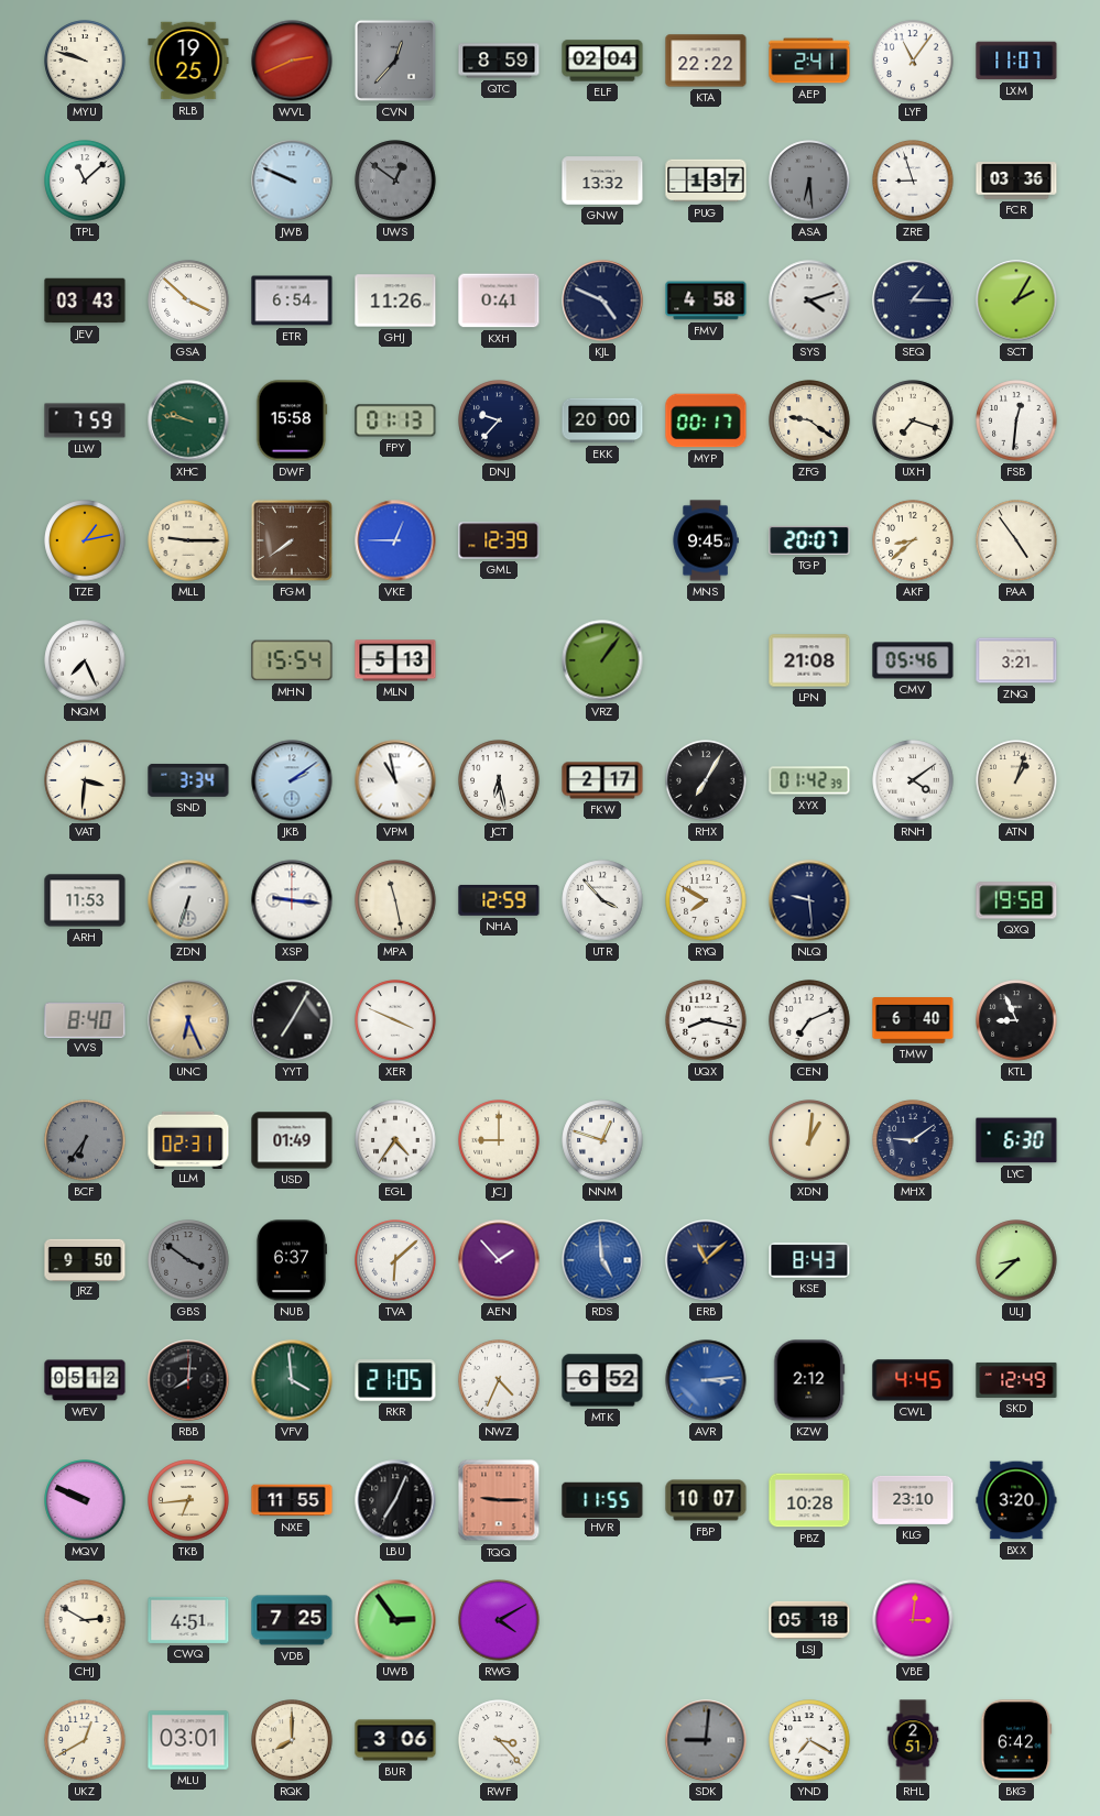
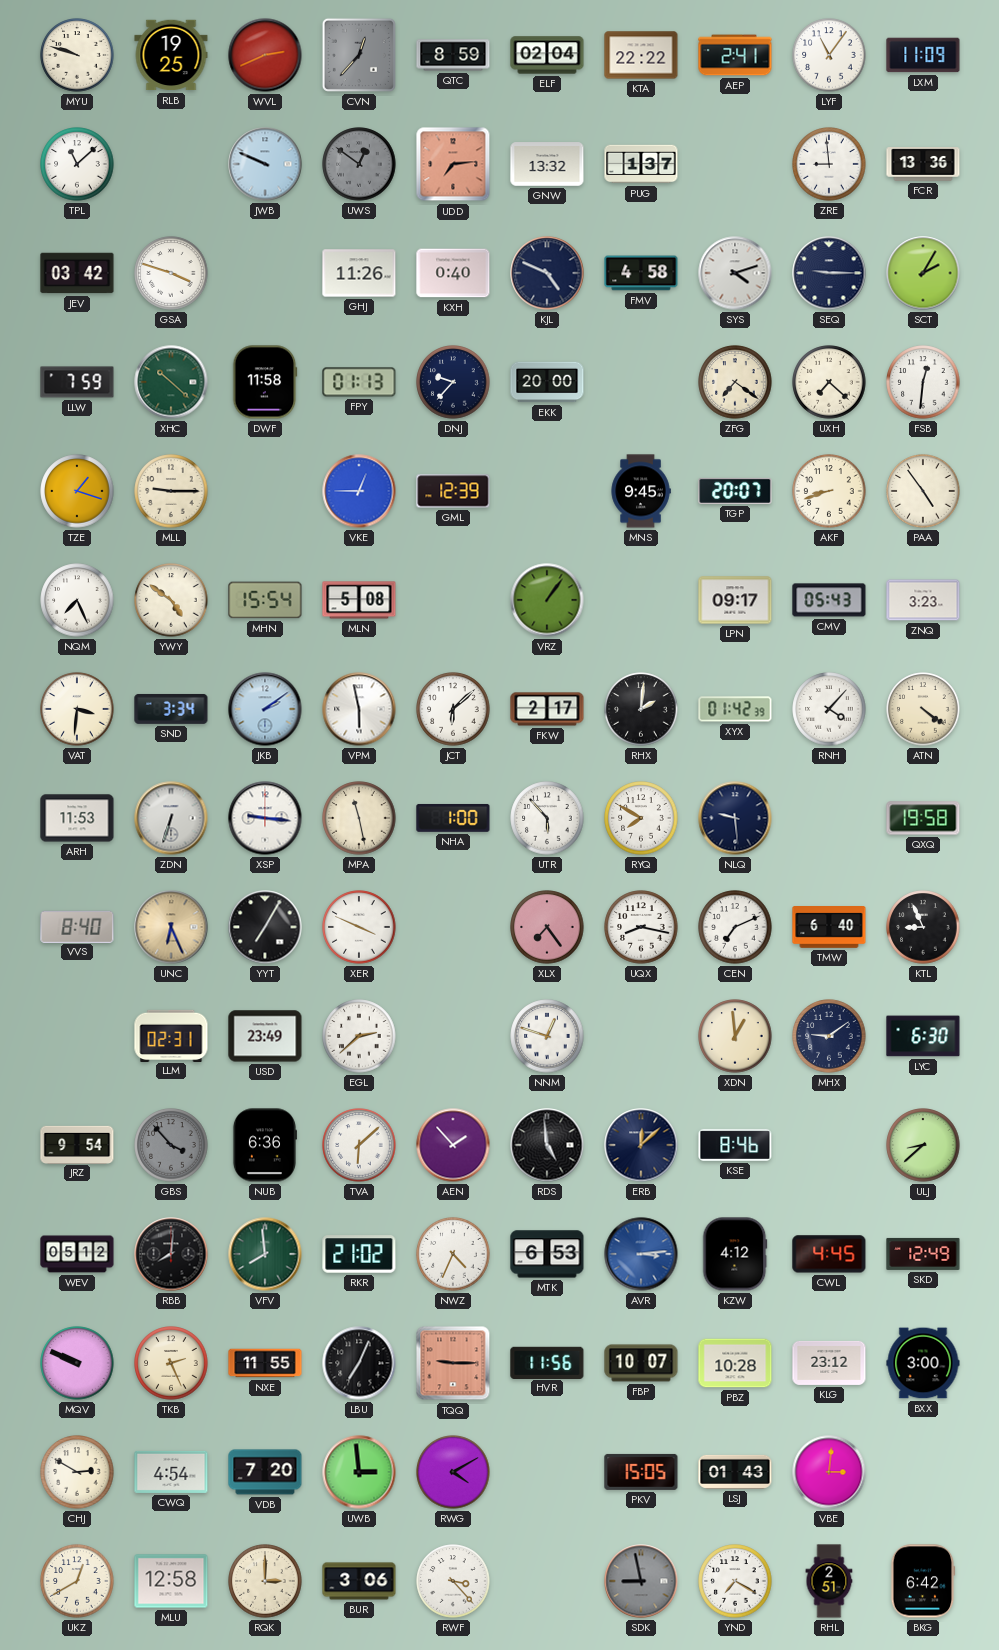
LXM: 11:07 -> 11:09 (923, 55)
UDD: none -> 7:14 (453, 164)
ASA: 6:29 -> none (809, 180)
ZRE: 8:57 -> 8:59 (829, 164)
FCR: 03:36 -> 13:36 (923, 164)
JEV: 03:43 -> 03:42 (77, 273)
GSA: 3:52 -> 3:48 (171, 273)
ETR: 6:54 -> none (292, 300)
KXH: 0:41 -> 0:40 (453, 273)
SEQ: 1:15 -> 9:15 (829, 273)
XHC: 9:47 -> 10:22 (171, 382)
DWF: 15:58 -> 11:58 (265, 382)
MYP: 00:17 -> none (706, 420)
ZFG: 9:21 -> 7:21 (735, 382)
UXH: 7:18 -> 7:22 (829, 382)
TZE: 1:13 -> 1:18 (77, 491)
FGM: 7:39 -> none (292, 540)
AKF: 8:38 -> 8:42 (829, 491)
YWY: none -> 4:51 (171, 600)
MLN: 5:13 -> 5:08 (359, 600)
LPN: 21:08 -> 09:17 (735, 600)
CMV: 05:46 -> 05:43 (829, 600)
ZNQ: 3:21 -> 3:23 (923, 600)
VPM: 10:58 -> 5:58 (359, 709)
JCT: 6:28 -> 6:08 (453, 709)
RHX: 7:05 -> 2:01 (641, 709)
RNH: 4:09 -> 4:07 (829, 709)
ATN: 1:03 -> 4:21 (923, 709)
NHA: 12:59 -> 1:00 (453, 818)
UTR: 3:53 -> 5:53 (547, 818)
XLX: none -> 7:24 (547, 927)
BCF: 6:36 -> none (85, 1140)
USD: 01:49 -> 23:49 (265, 1036)
EGL: 4:36 -> 2:38 (359, 1036)
JCJ: 9:00 -> none (499, 1140)
XDN: 1:01 -> 12:59 (735, 1036)
JRZ: 9:50 -> 9:54 (77, 1144)
GBS: 3:51 -> 3:53 (171, 1145)
NUB: 6:37 -> 6:36 (264, 1145)
RDS dial: blue -> black (547, 1145)
ERB: 11:08 -> 12:08 (641, 1145)
KSE: 8:43 -> 8:46 (735, 1145)
VFV: 3:59 -> 7:59 (265, 1254)
RKR: 21:05 -> 21:02 (359, 1254)
MTK: 6:52 -> 6:53 (547, 1254)
KZW: 2:12 -> 4:12 (735, 1254)
TKB: 6:44 -> 2:26 (171, 1363)
HVR: 11:55 -> 11:56 (547, 1362)
KLG: 23:10 -> 23:12 (829, 1363)
BXX: 3:20 -> 3:00 (923, 1363)
CWQ: 4:51 -> 4:54 (171, 1472)
VDB: 7:25 -> 7:20 (265, 1472)
UWB: 2:54 -> 2:59 (359, 1472)
PKV: none -> 15:05 (641, 1472)
LSJ: 05:18 -> 01:43 (735, 1472)
MLU: 03:01 -> 12:58 (171, 1581)
RQK: 8:00 -> 3:00 (265, 1581)
SDK: 9:01 -> 8:58 (641, 1581)
